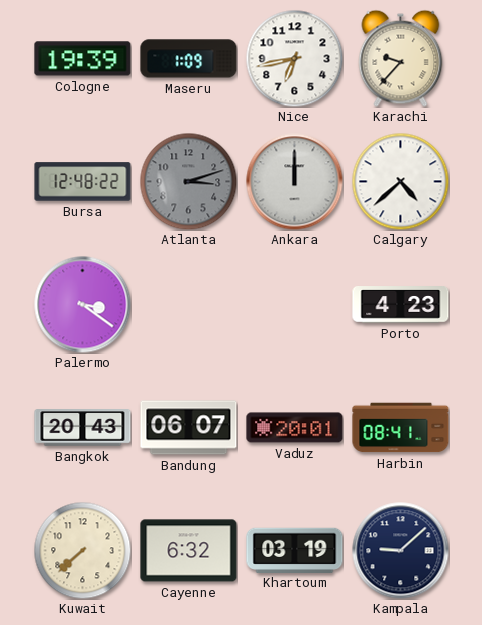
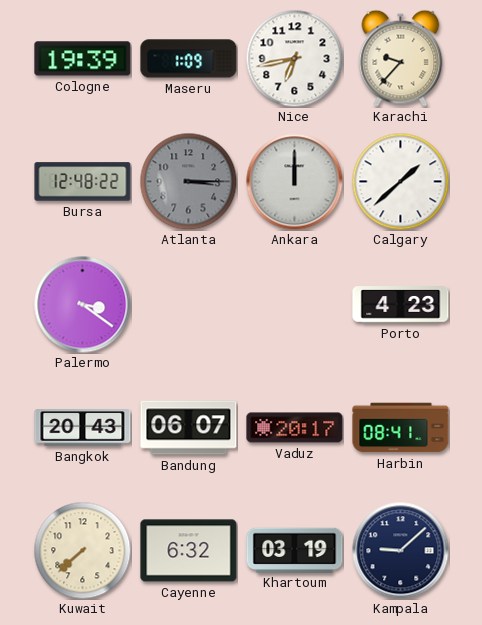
Atlanta: 3:12 -> 3:15 (188, 181)
Calgary: 4:38 -> 1:38 (400, 181)
Vaduz: 20:01 -> 20:17 (295, 428)
